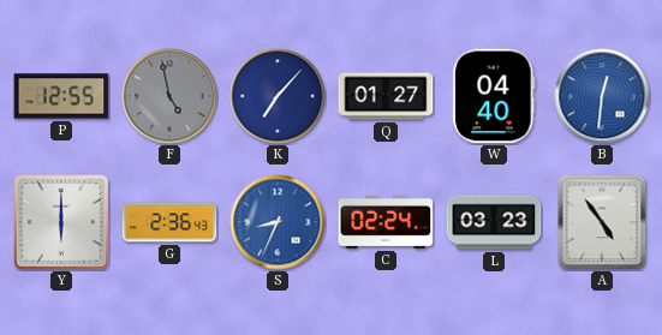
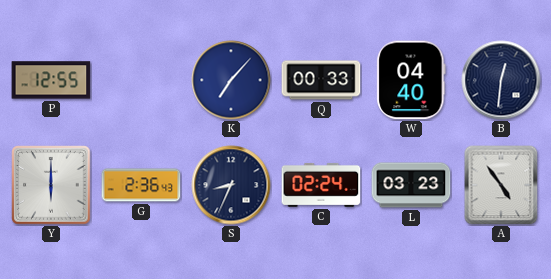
F: 4:58 -> none (169, 96)
Q: 01:27 -> 00:33 (321, 80)
B dial: blue -> navy (501, 80)
S dial: blue -> navy (231, 185)
